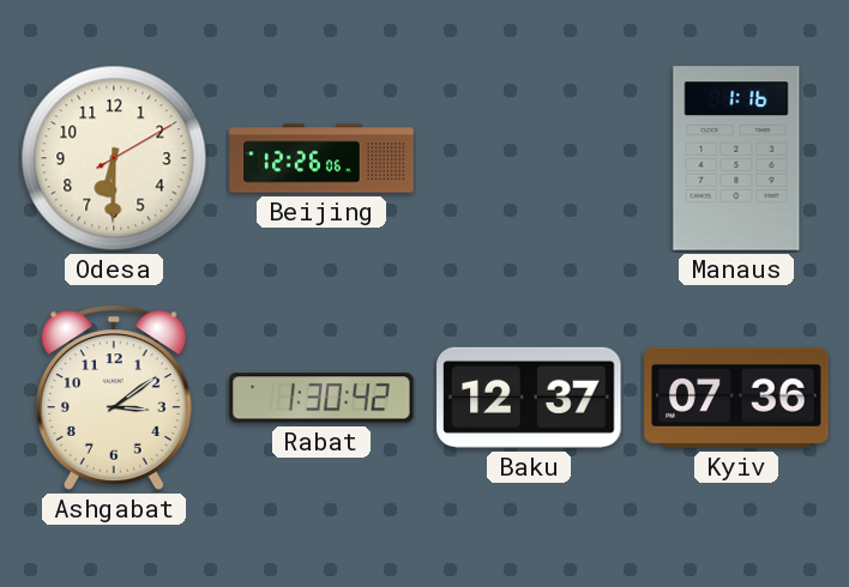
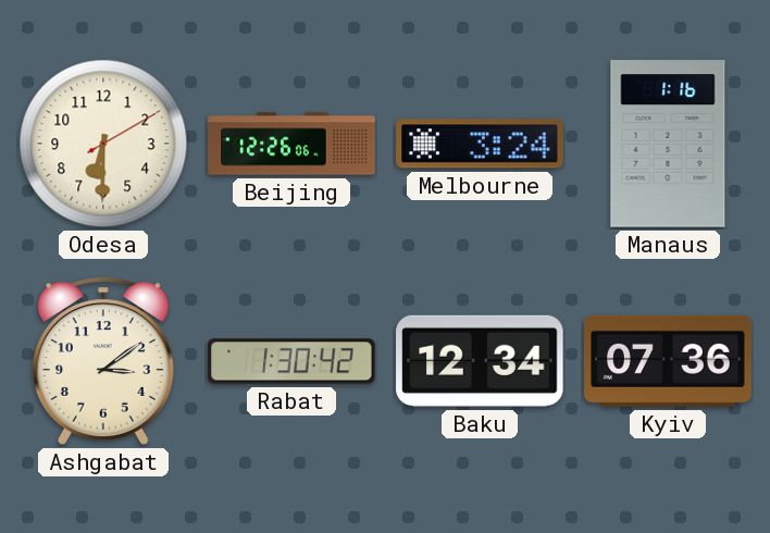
Melbourne: none -> 3:24 (480, 144)
Baku: 12:37 -> 12:34 (480, 361)
